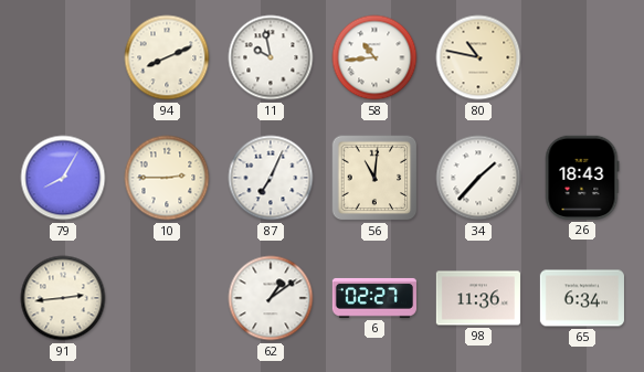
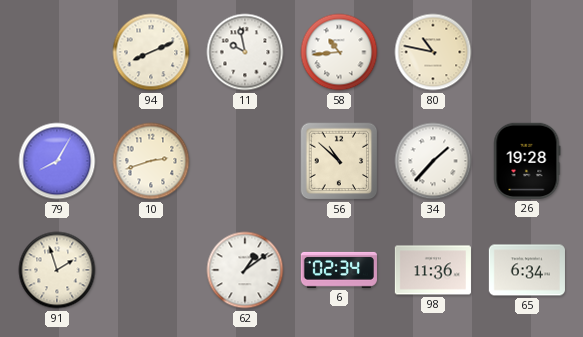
10: 2:45 -> 2:42 (151, 161)
87: 7:04 -> none (271, 178)
56: 11:01 -> 10:52 (339, 161)
26: 18:43 -> 19:28 (527, 161)
91: 2:44 -> 1:57 (57, 270)
6: 02:27 -> 02:34 (339, 270)
